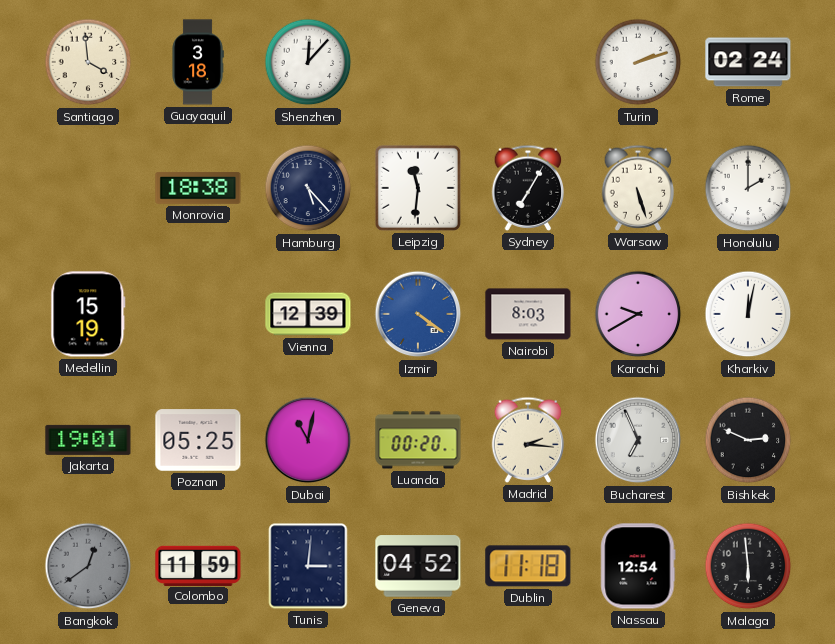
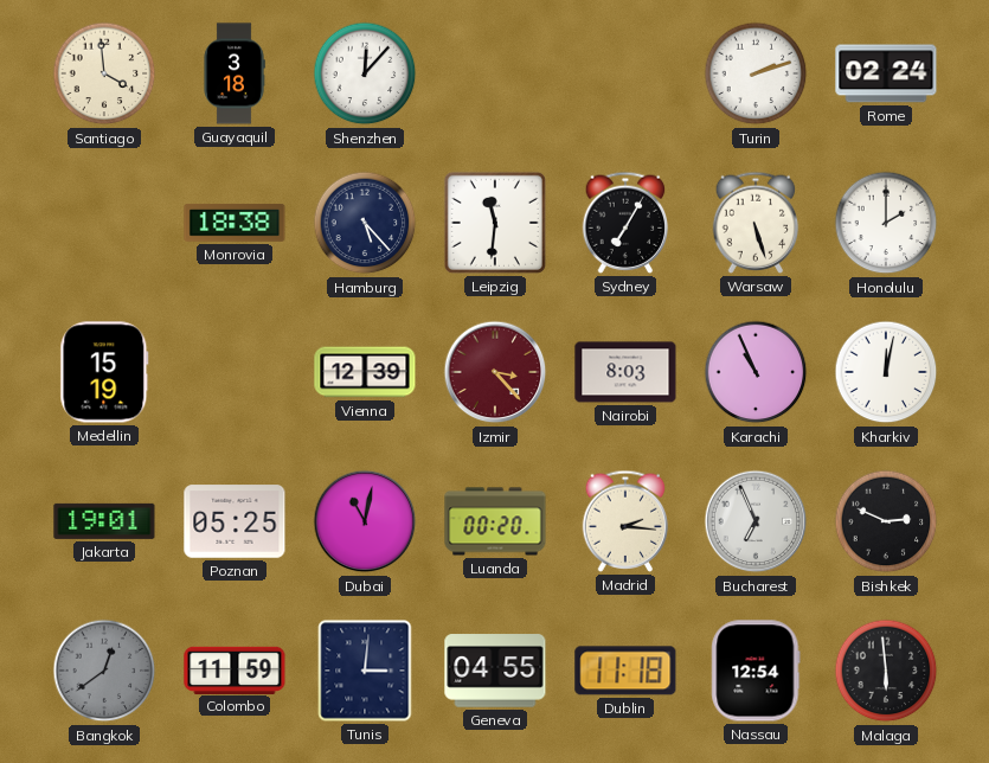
Izmir: 4:21 -> 3:23 (495, 372)
Izmir dial: blue -> burgundy (495, 372)
Karachi: 9:40 -> 10:56 (756, 372)
Geneva: 04:52 -> 04:55 (495, 671)
